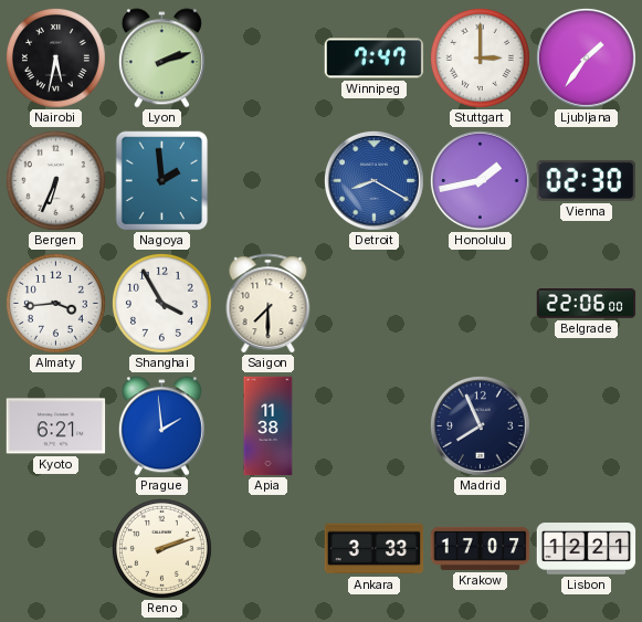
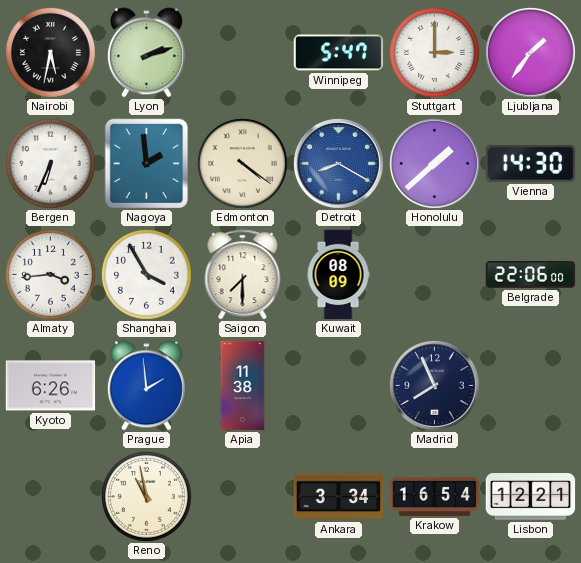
Winnipeg: 7:47 -> 5:47 (339, 53)
Edmonton: none -> 4:21 (242, 163)
Honolulu: 1:43 -> 1:38 (434, 163)
Vienna: 02:30 -> 14:30 (531, 163)
Kuwait: none -> 08:09 (338, 275)
Kyoto: 6:21 -> 6:26 (51, 386)
Reno: 2:12 -> 10:58 (146, 496)
Ankara: 3:33 -> 3:34 (339, 497)
Krakow: 17:07 -> 16:54 (435, 496)
